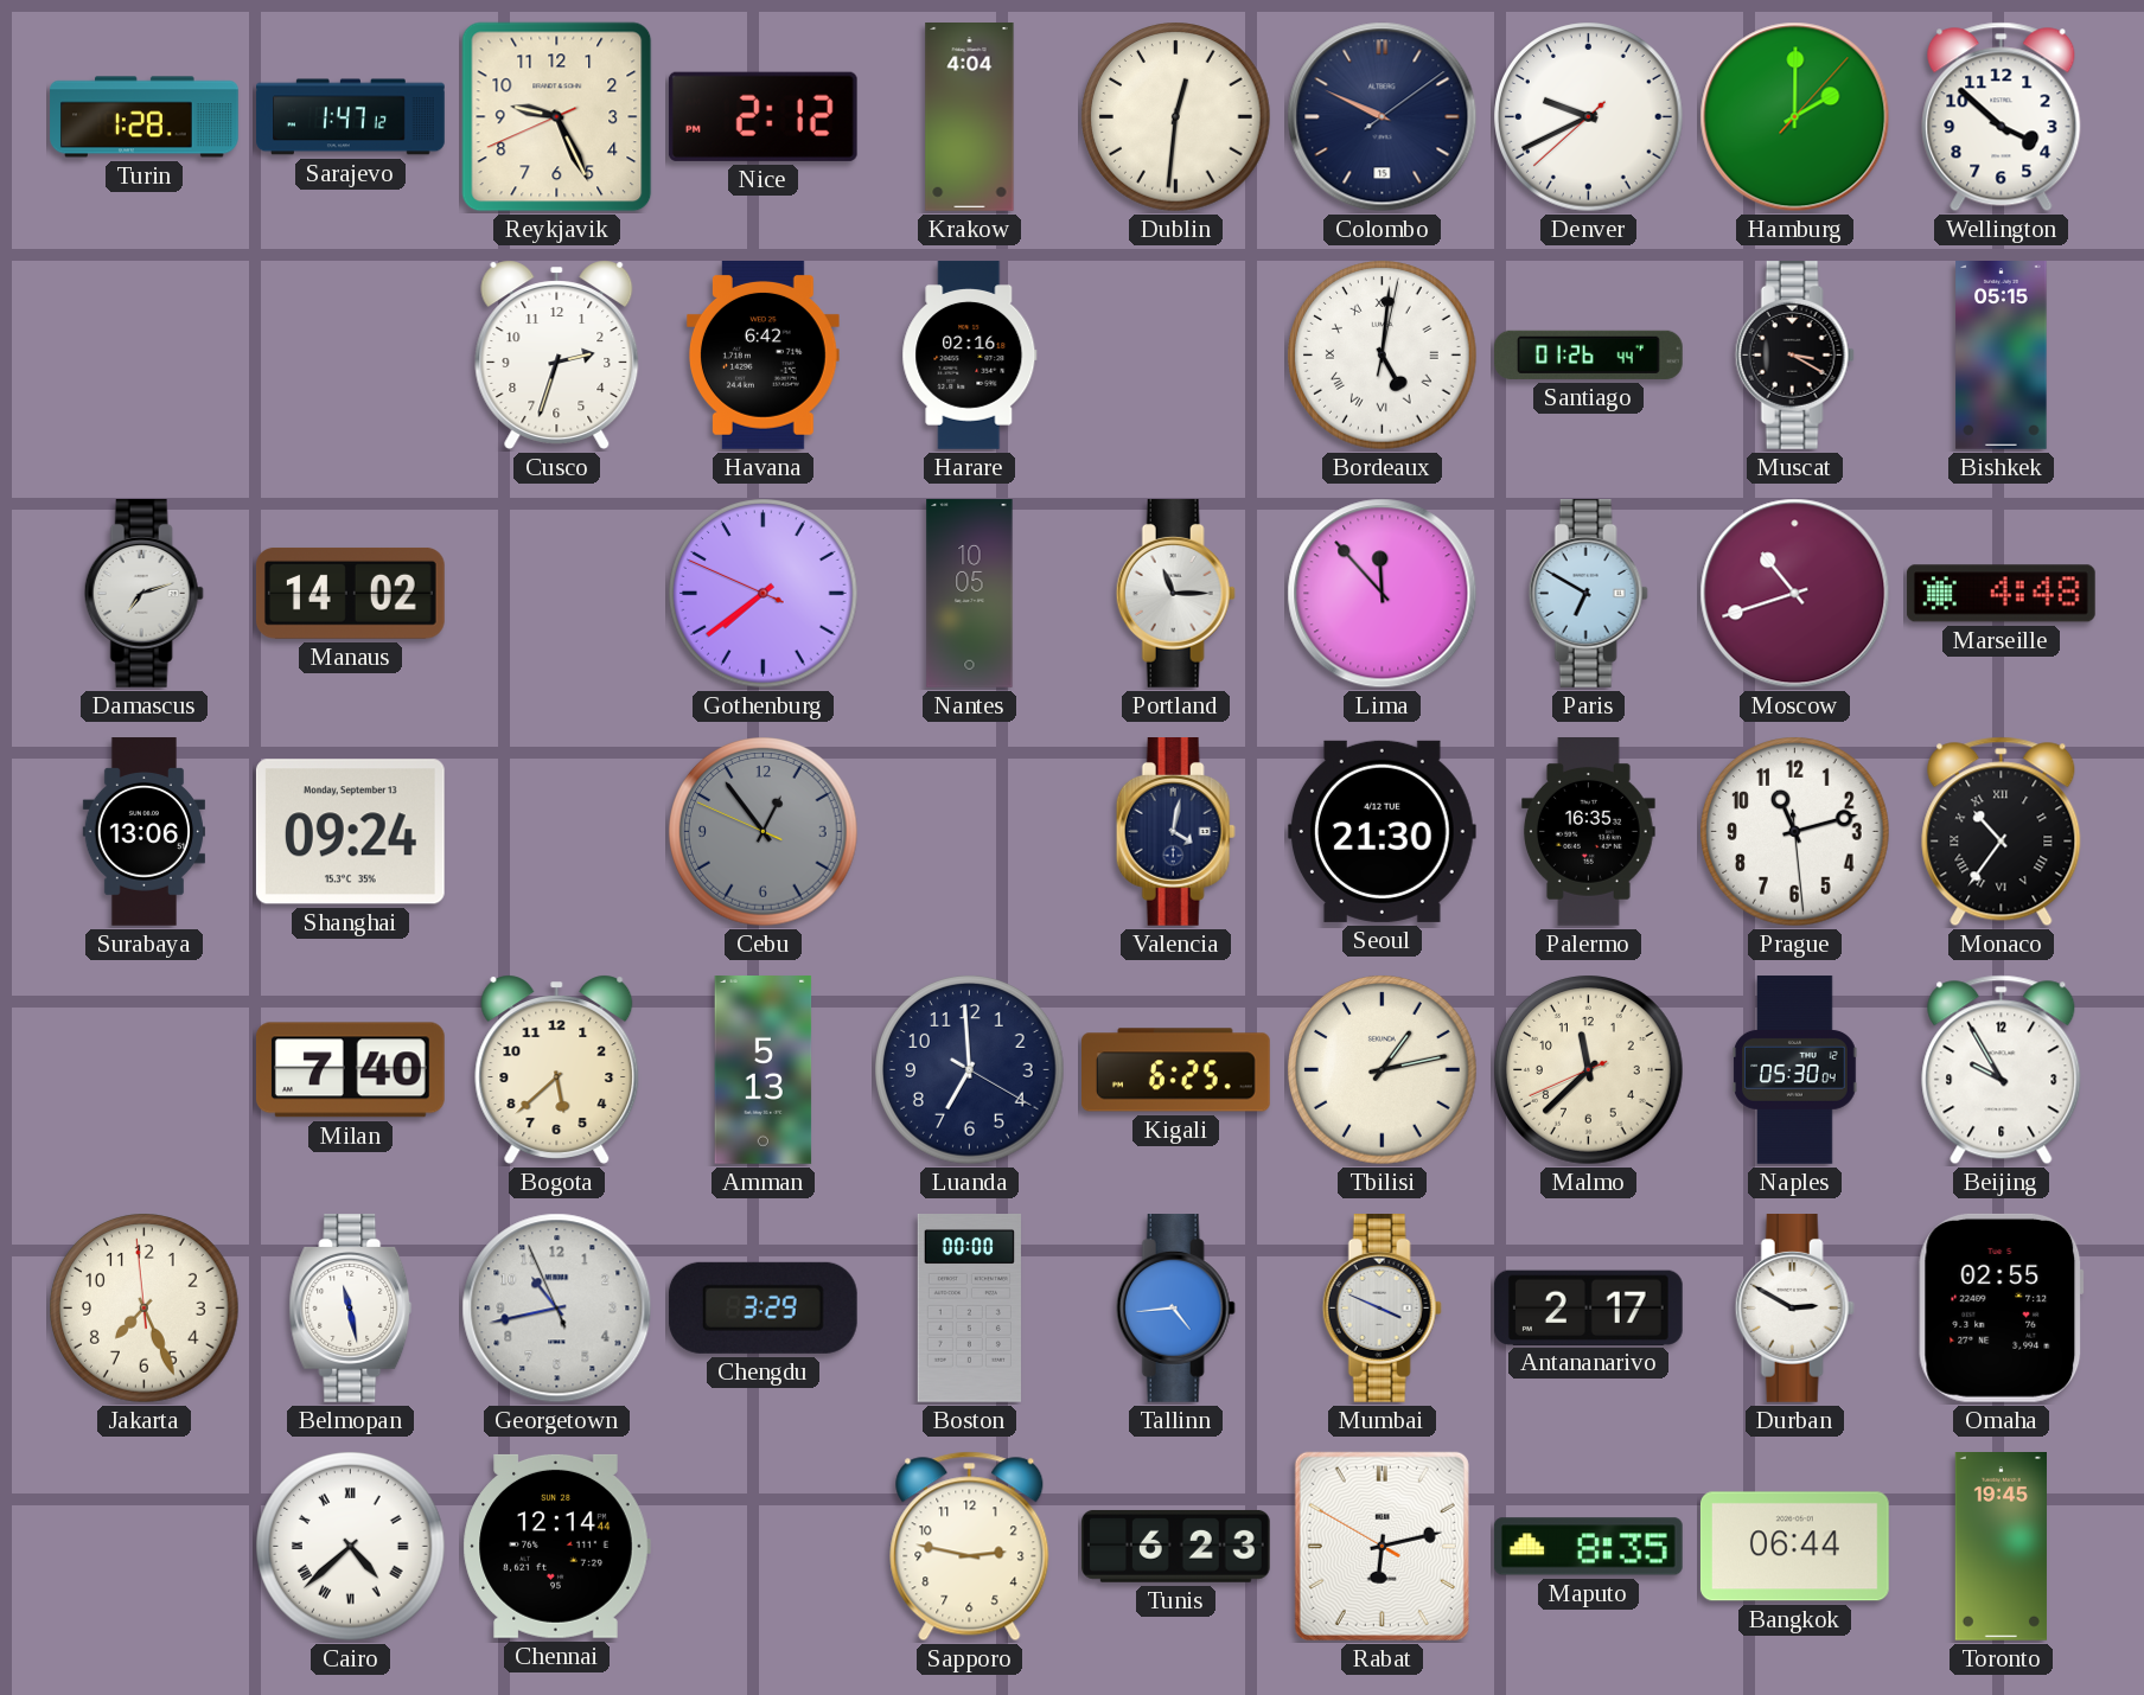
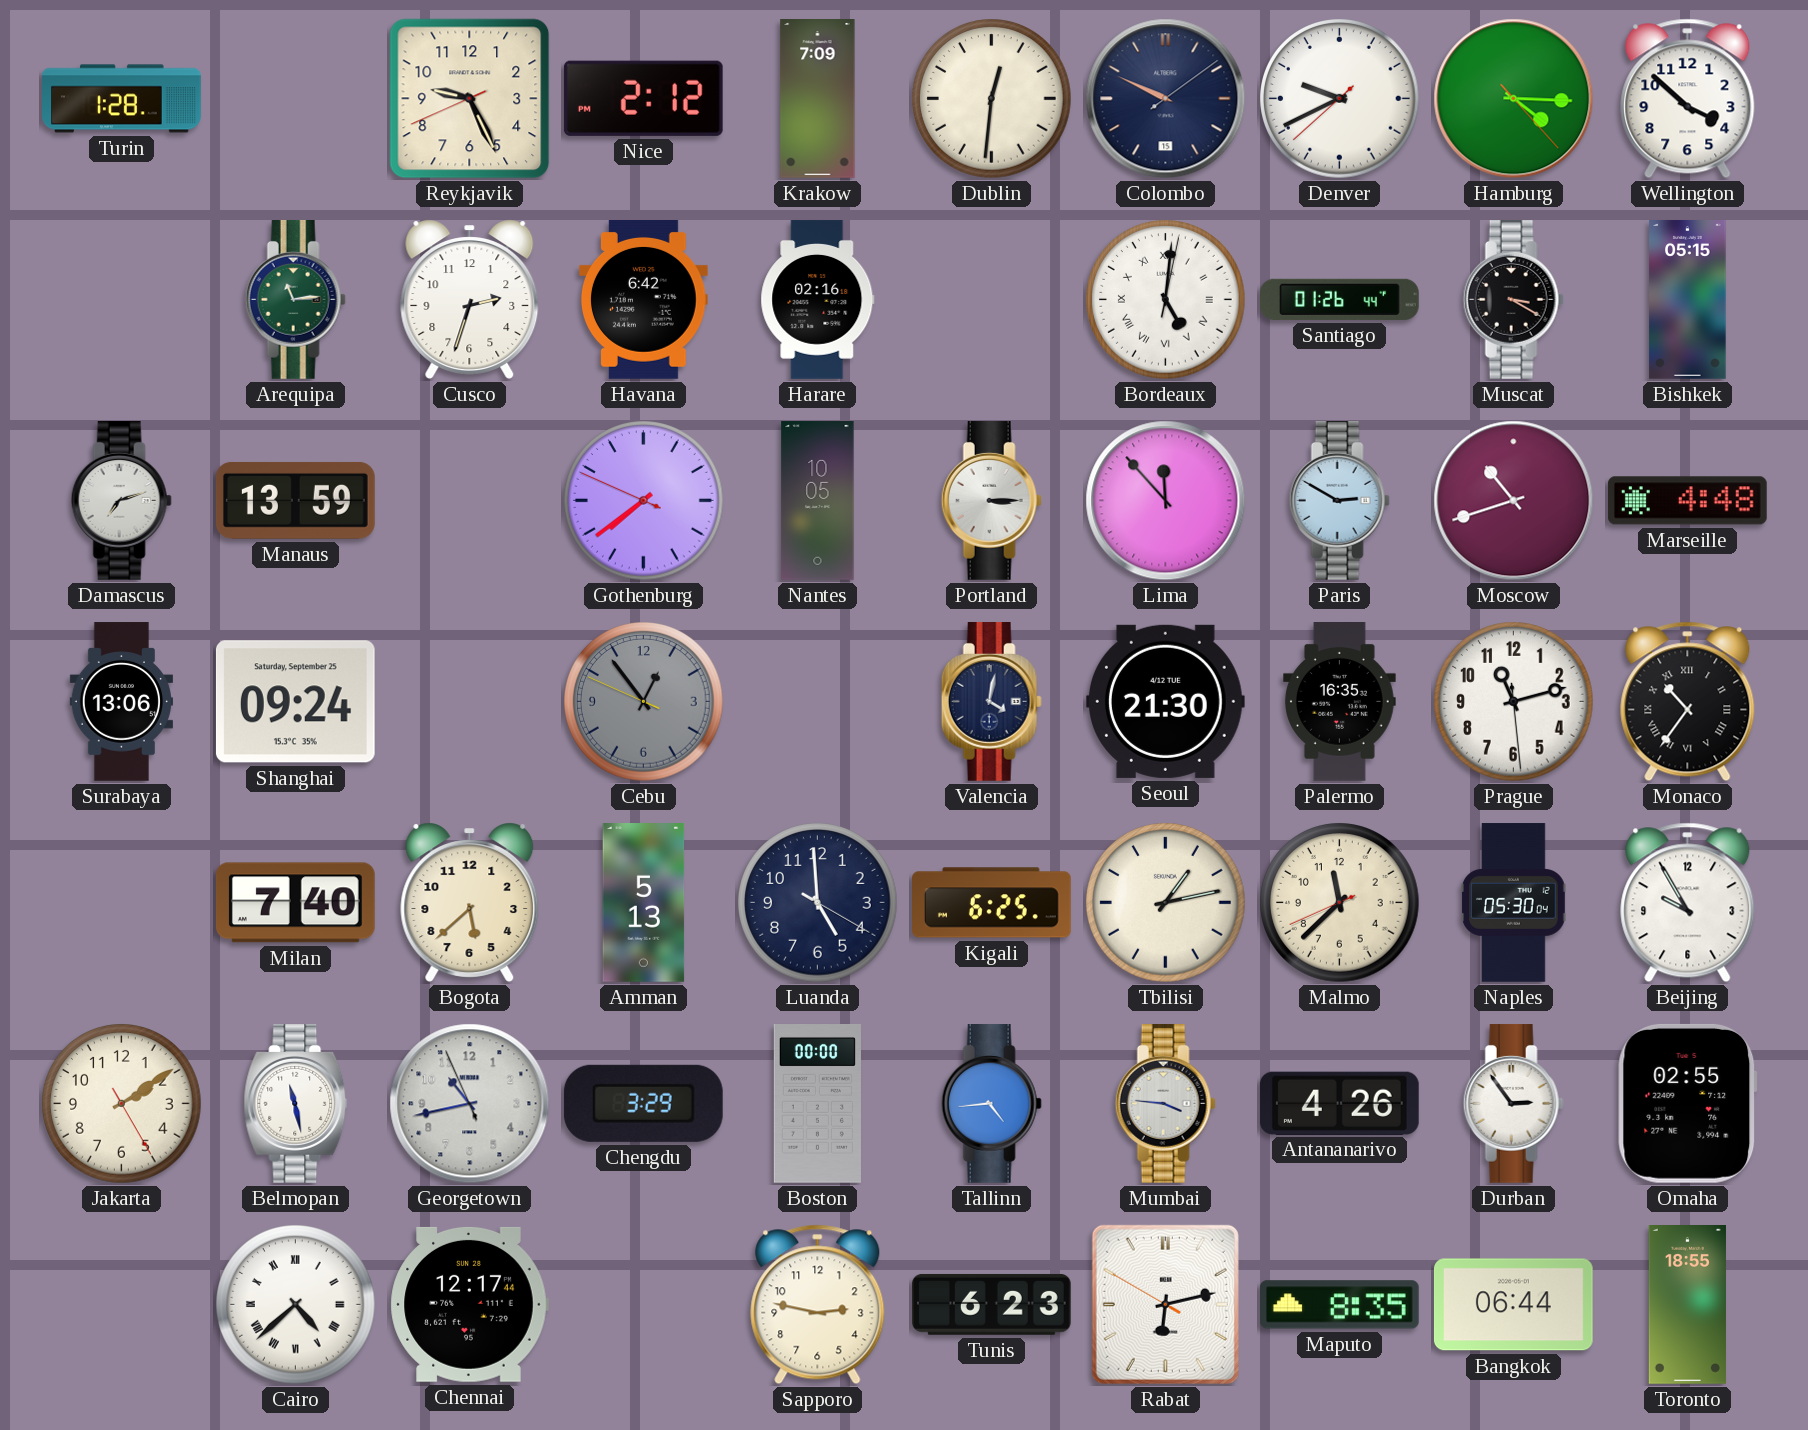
Sarajevo: 1:47 -> none (351, 117)
Krakow: 4:04 -> 7:09 (818, 99)
Hamburg: 2:00 -> 4:15 (1514, 99)
Arequipa: none -> 11:14 (295, 300)
Manaus: 14:02 -> 13:59 (296, 500)
Portland: 11:15 -> 3:15 (991, 501)
Paris: 6:50 -> 2:50 (1339, 501)
Shanghai date: Monday, September 13 -> Saturday, September 25 (295, 702)
Luanda: 6:59 -> 4:59 (818, 903)
Jakarta: 7:25 -> 2:09 (122, 1104)
Mumbai: 3:49 -> 3:46 (1165, 1104)
Antananarivo: 2:17 -> 4:26 (1339, 1103)
Durban: 2:50 -> 2:54 (1513, 1104)
Chennai: 12:14 -> 12:17 (469, 1304)
Toronto: 19:45 -> 18:55 (1687, 1305)
